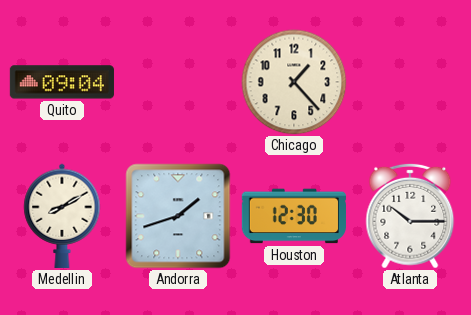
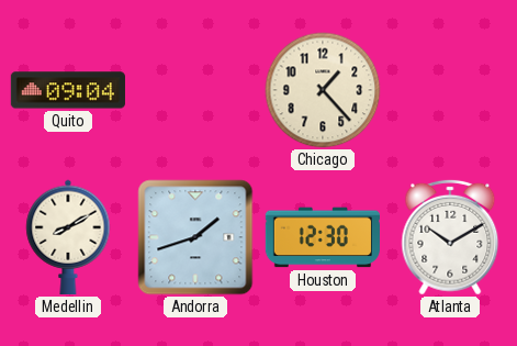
Atlanta: 10:15 -> 10:10 (450, 237)
